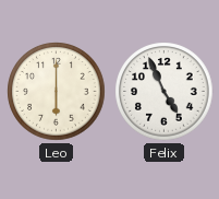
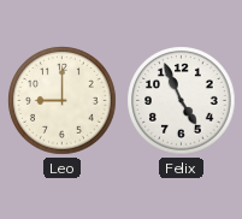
Leo: 6:00 -> 9:00 (63, 101)
